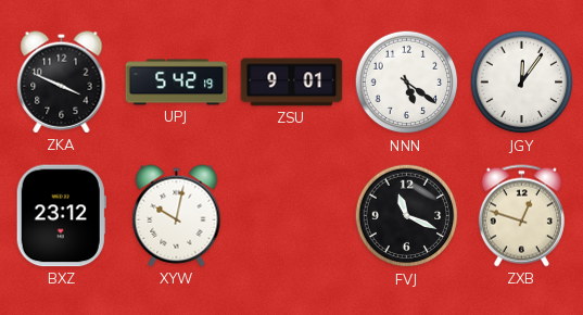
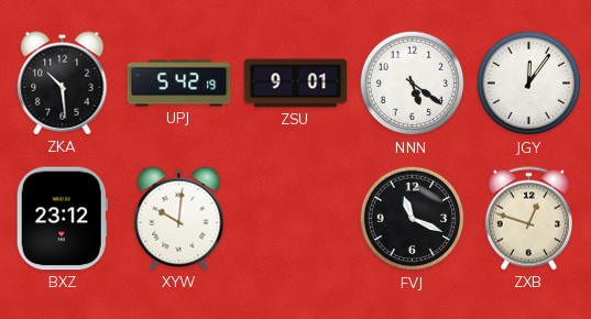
ZKA: 3:49 -> 10:29 (63, 84)
XYW: 10:02 -> 10:01 (179, 219)
